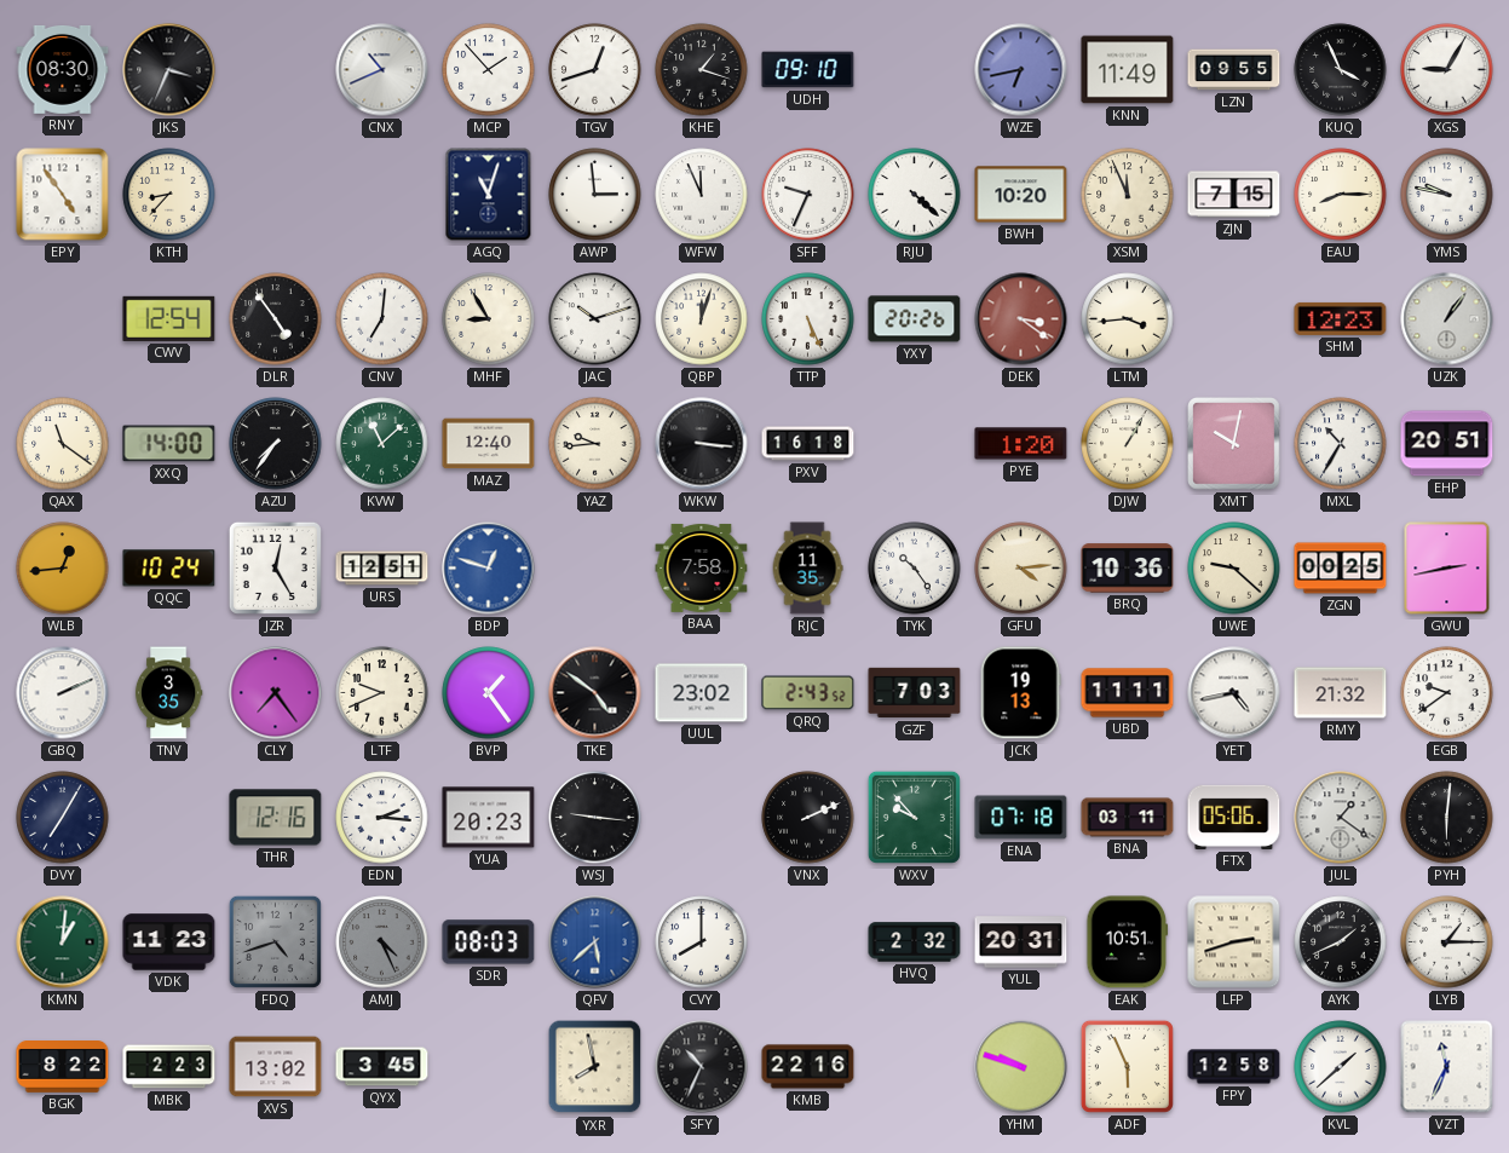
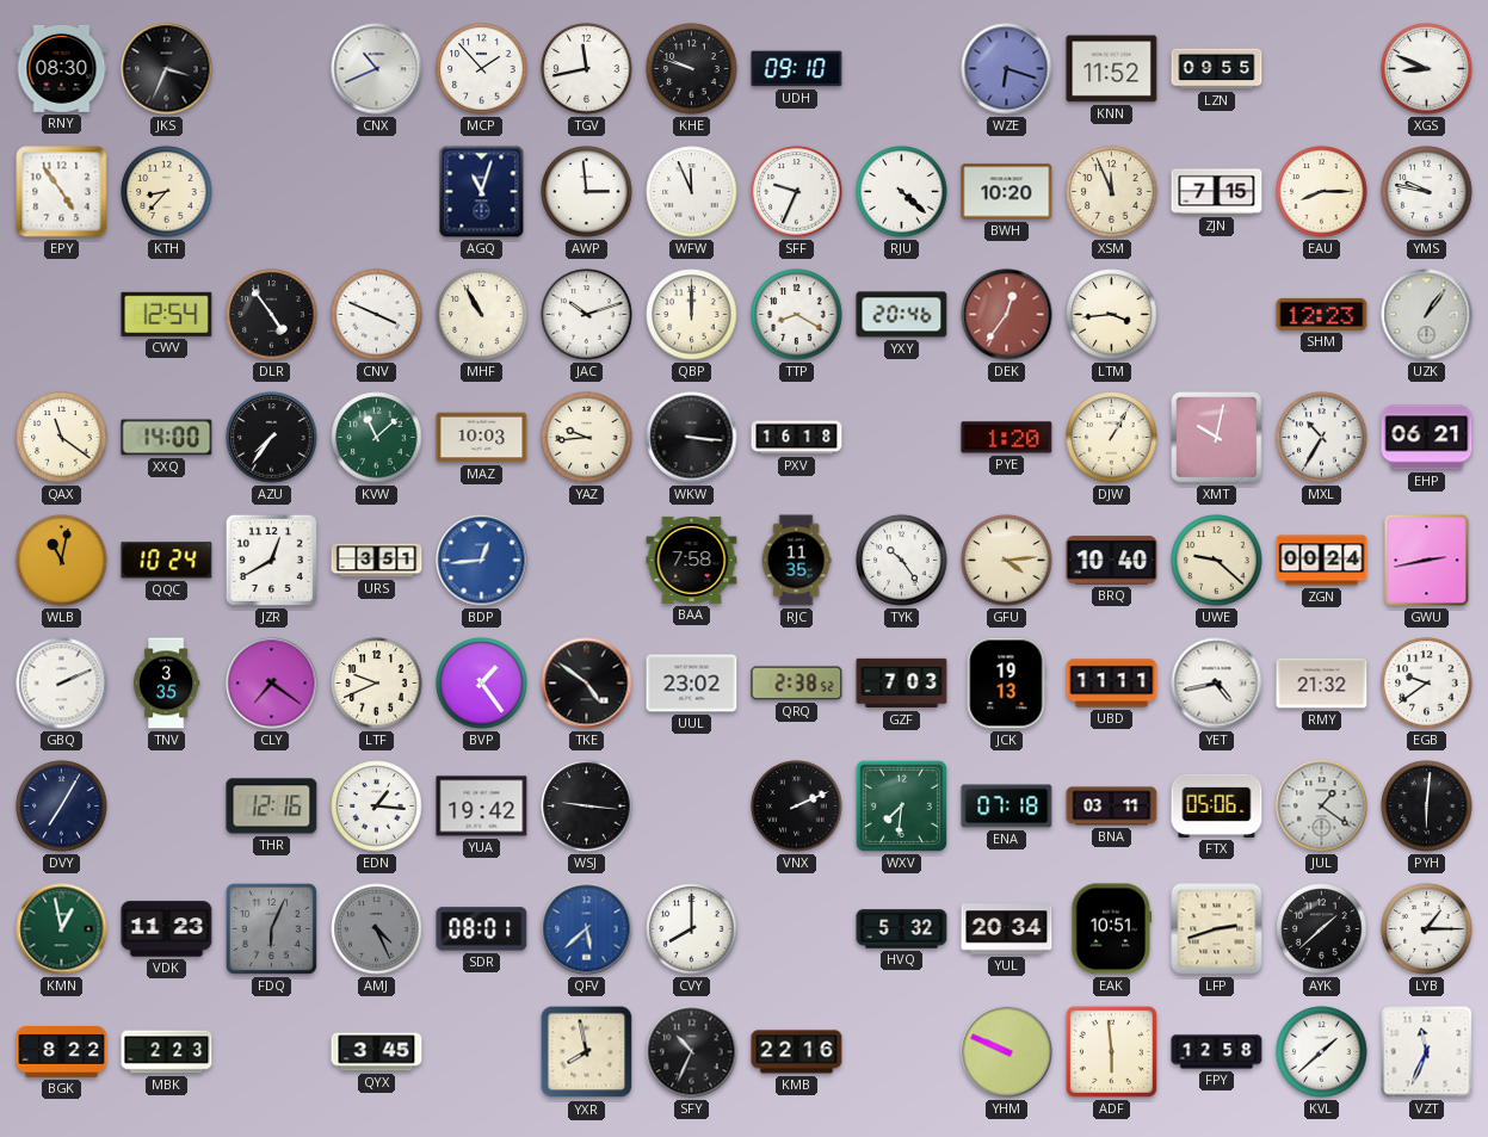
TGV: 12:42 -> 11:43 (587, 69)
KHE: 1:18 -> 9:48 (692, 69)
WZE: 6:43 -> 6:18 (1007, 69)
KNN: 11:49 -> 11:52 (1112, 69)
KUQ: 3:56 -> none (1341, 70)
XGS: 9:05 -> 8:49 (1427, 69)
CNV: 7:01 -> 3:49 (377, 315)
MHF: 8:55 -> 10:55 (482, 315)
QBP: 12:03 -> 12:00 (692, 315)
TTP: 5:26 -> 8:20 (797, 315)
YXY: 20:26 -> 20:46 (902, 315)
DEK: 3:21 -> 12:36 (1007, 315)
MAZ: 12:40 -> 10:03 (482, 438)
EHP: 20:51 -> 06:21 (1427, 438)
WLB: 12:44 -> 11:02 (62, 561)
JZR: 12:25 -> 12:40 (271, 560)
URS: 12:51 -> 3:51 (377, 561)
BDP: 12:48 -> 12:44 (482, 561)
BRQ: 10:36 -> 10:40 (1112, 561)
ZGN: 00:25 -> 00:24 (1322, 561)
CLY: 7:24 -> 7:21 (272, 684)
QRQ: 2:43 -> 2:38 (797, 684)
EDN: 2:16 -> 1:16 (377, 807)
YUA: 20:23 -> 19:42 (482, 807)
WXV: 9:53 -> 7:31 (901, 805)
KMN: 1:01 -> 12:58 (62, 929)
FDQ: 4:42 -> 6:04 (271, 928)
SDR: 08:03 -> 08:01 (482, 929)
HVQ: 2:32 -> 5:32 (902, 929)
YUL: 20:31 -> 20:34 (1007, 929)
AYK: 1:41 -> 1:38 (1322, 929)
XVS: 13:02 -> none (276, 1067)
YHM: 9:48 -> 9:49 (1007, 1052)
ADF: 5:56 -> 5:59 (1111, 1051)
